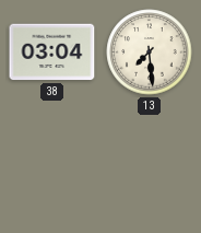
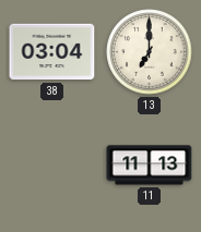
13: 7:29 -> 7:00 (150, 52)
11: none -> 11:13 (150, 166)
